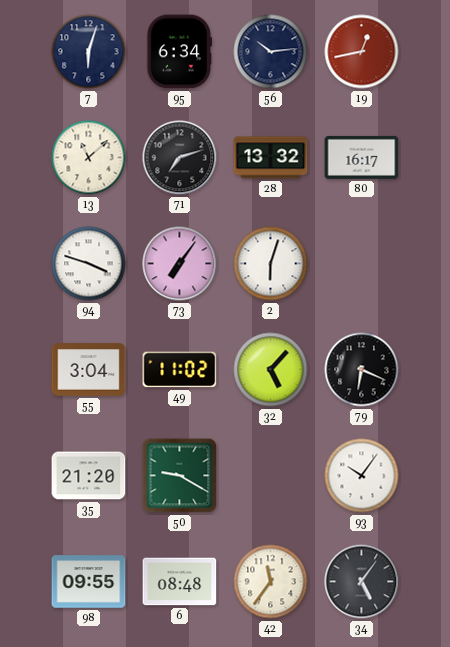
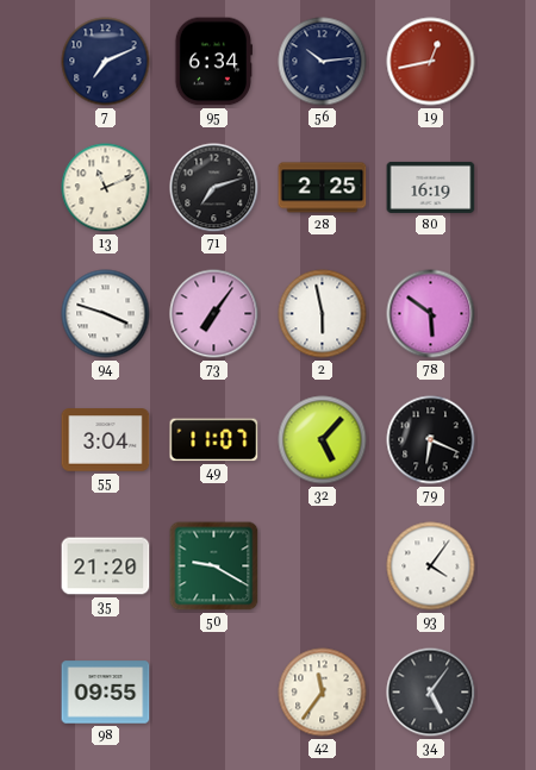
7: 6:03 -> 7:11 (106, 62)
13: 11:08 -> 11:11 (106, 188)
28: 13:32 -> 2:25 (323, 188)
80: 16:17 -> 16:19 (431, 187)
2: 6:03 -> 5:58 (323, 314)
78: none -> 5:51 (431, 314)
49: 11:02 -> 11:07 (214, 440)
93: 10:06 -> 4:06 (431, 566)
6: 08:48 -> none (180, 582)
